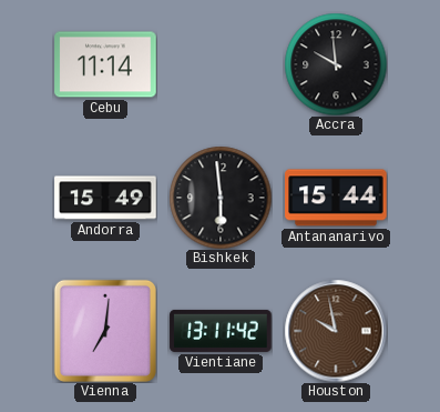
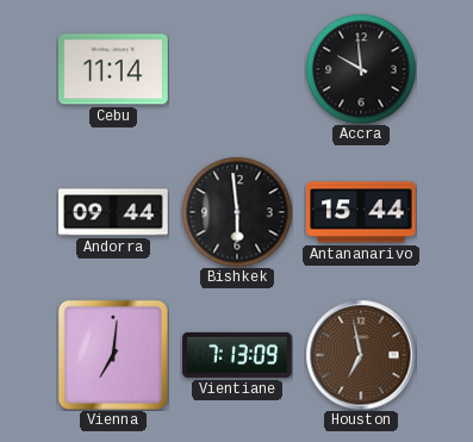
Andorra: 15:49 -> 09:44 (113, 212)
Vientiane: 13:11 -> 7:13 (237, 355)
Houston: 9:58 -> 6:58 (361, 355)
